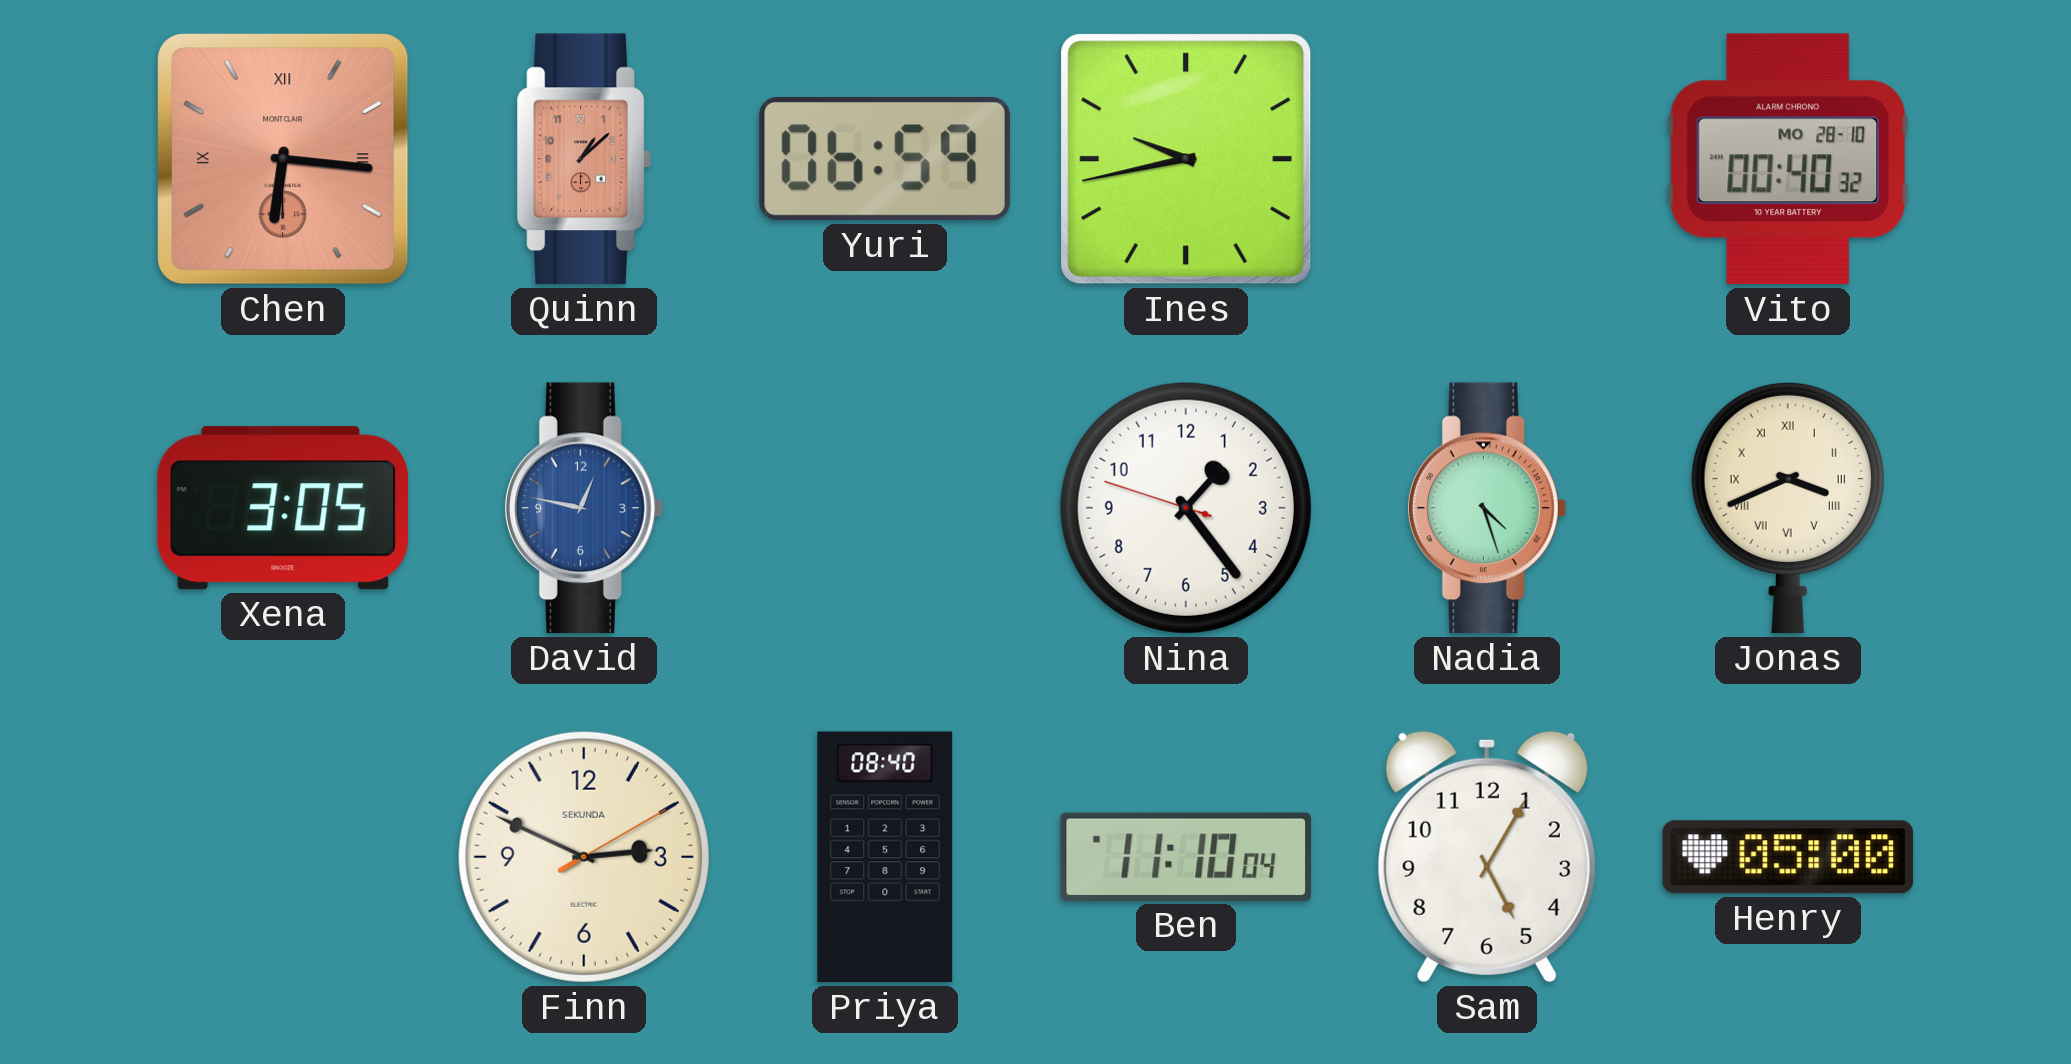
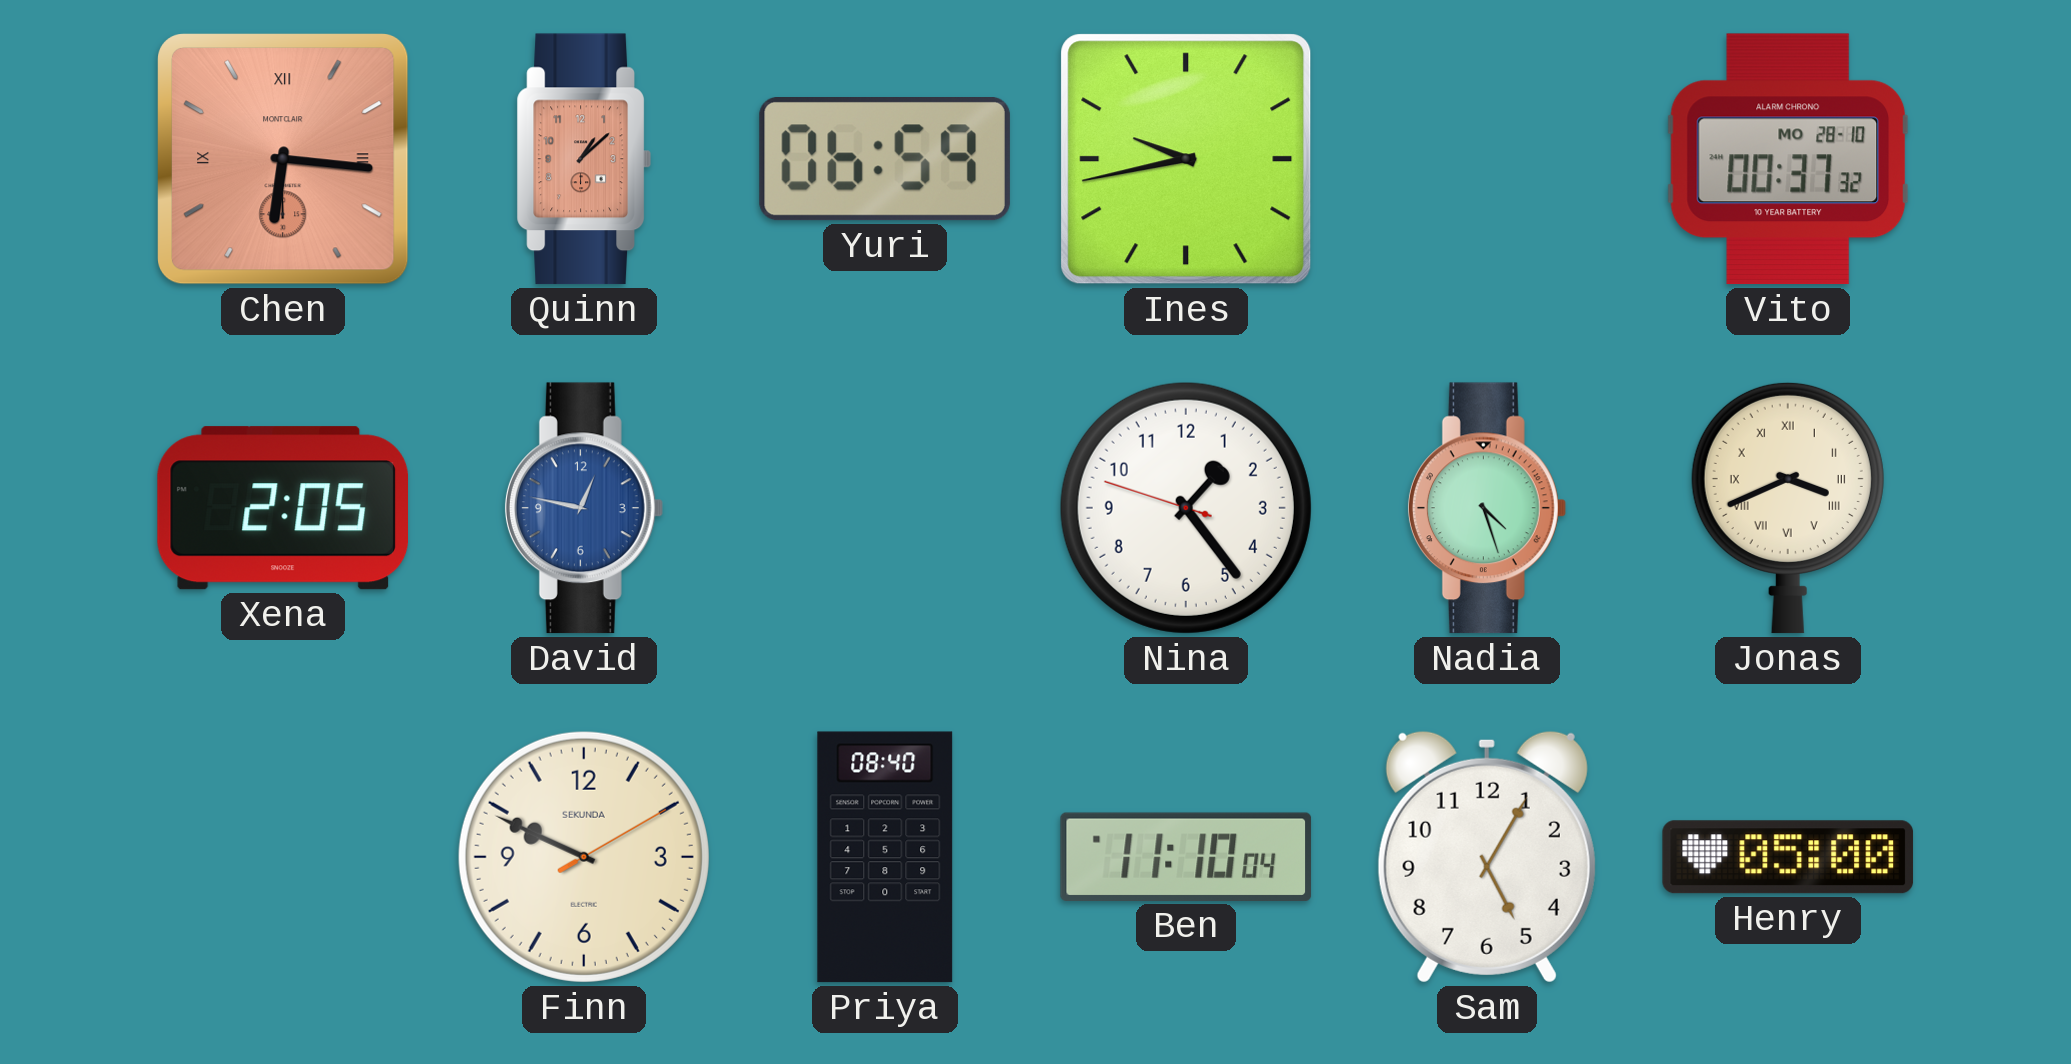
Vito: 00:40 -> 00:37 (1788, 159)
Xena: 3:05 -> 2:05 (283, 508)
Finn: 2:49 -> 9:49 (584, 857)
